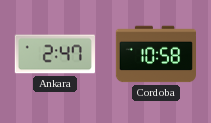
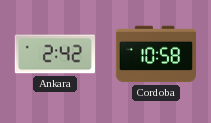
Ankara: 2:47 -> 2:42 (55, 54)
